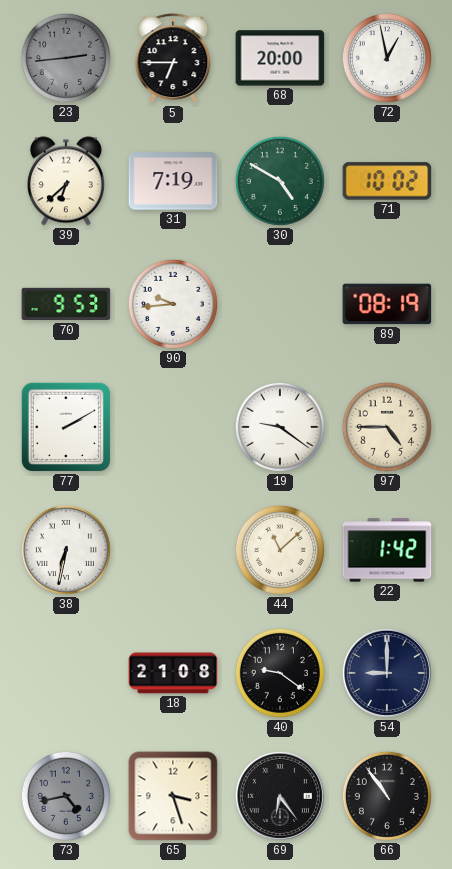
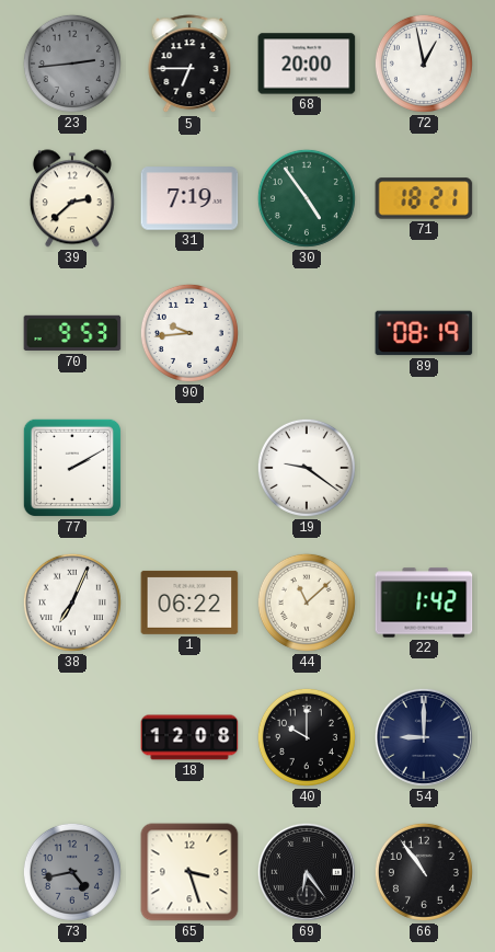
39: 6:38 -> 2:38 (72, 198)
30: 4:50 -> 4:54 (307, 198)
71: 10:02 -> 18:21 (424, 198)
97: 4:45 -> none (387, 427)
38: 6:32 -> 7:04 (72, 603)
1: none -> 06:22 (189, 603)
18: 21:08 -> 12:08 (189, 737)
40: 9:21 -> 10:00 (307, 737)
